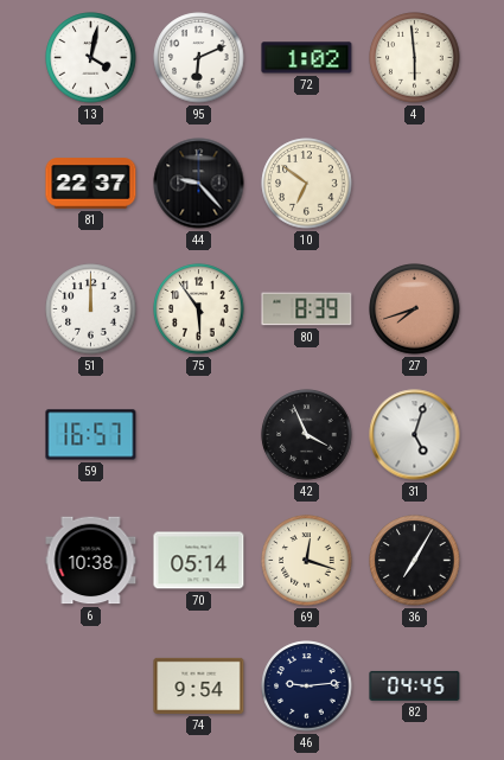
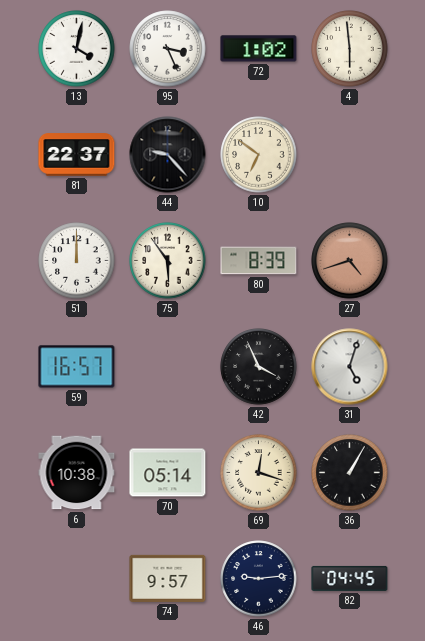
95: 6:11 -> 3:26 (168, 49)
27: 7:42 -> 4:42 (350, 261)
36: 7:05 -> 1:05 (350, 473)
74: 9:54 -> 9:57 (168, 578)
